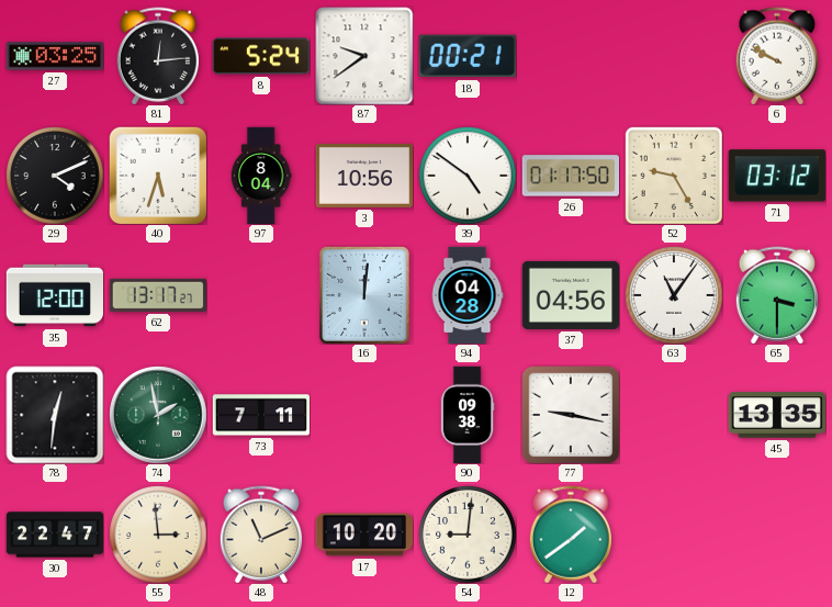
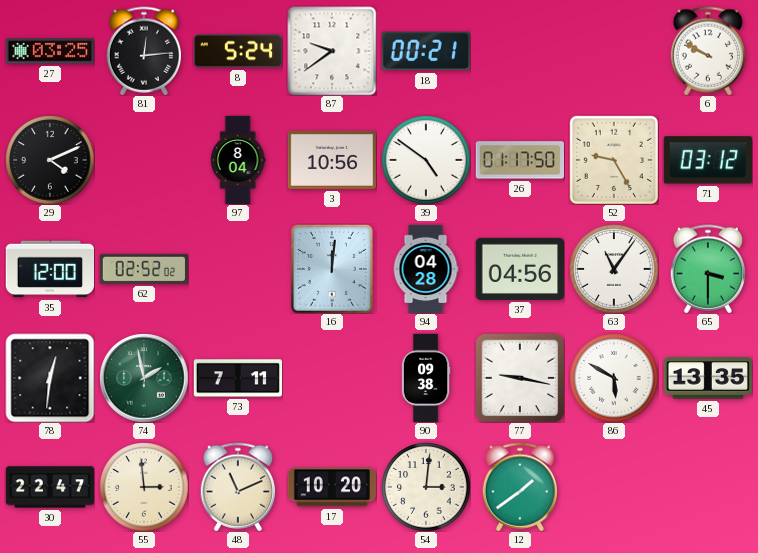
40: 5:33 -> none (158, 176)
62: 13:17 -> 02:52 (143, 269)
86: none -> 5:50 (614, 378)
54: 9:01 -> 3:01 (426, 487)
